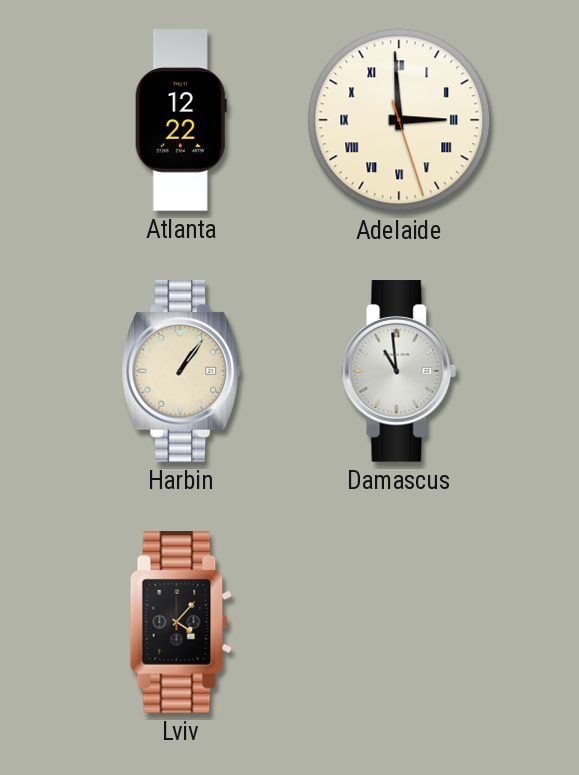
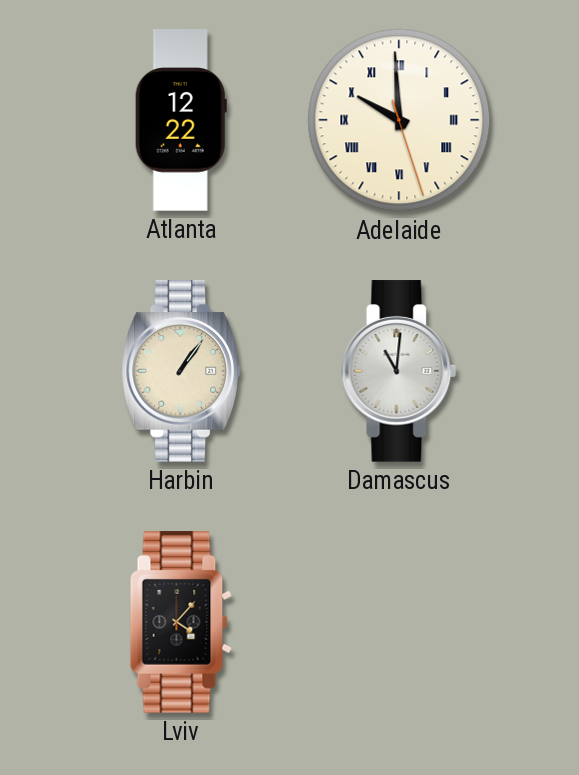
Adelaide: 2:59 -> 9:59 (399, 120)
Damascus: 10:59 -> 11:01 (399, 371)
